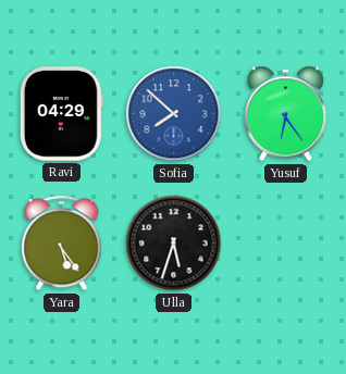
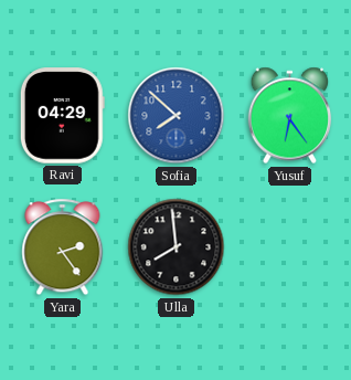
Yara: 5:24 -> 2:24 (63, 247)
Ulla: 5:33 -> 7:59 (177, 247)
